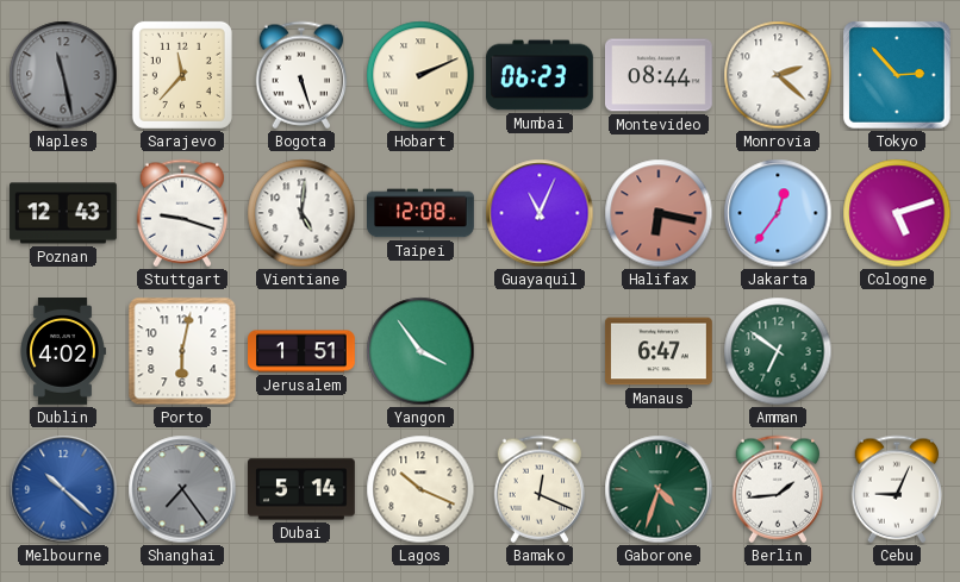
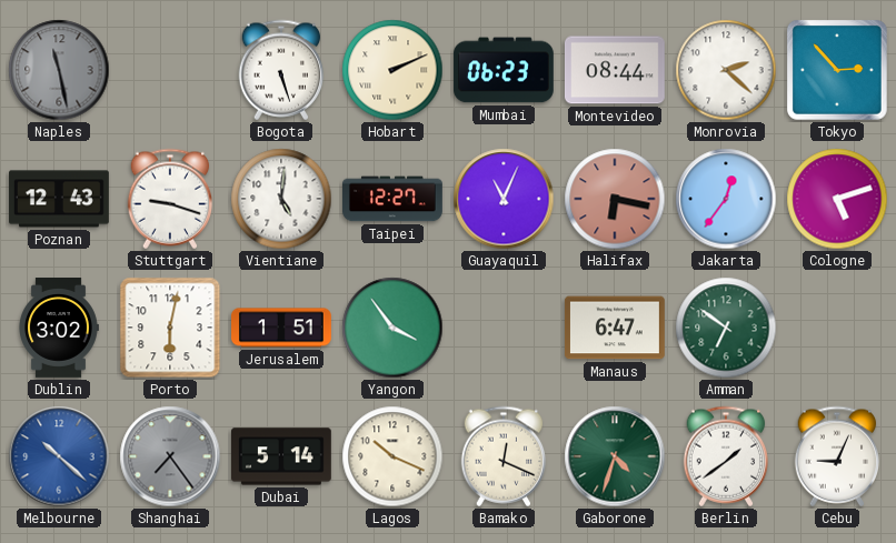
Sarajevo: 11:37 -> none (182, 75)
Taipei: 12:08 -> 12:27 (394, 199)
Dublin: 4:02 -> 3:02 (59, 329)
Berlin: 1:44 -> 1:39 (726, 456)
